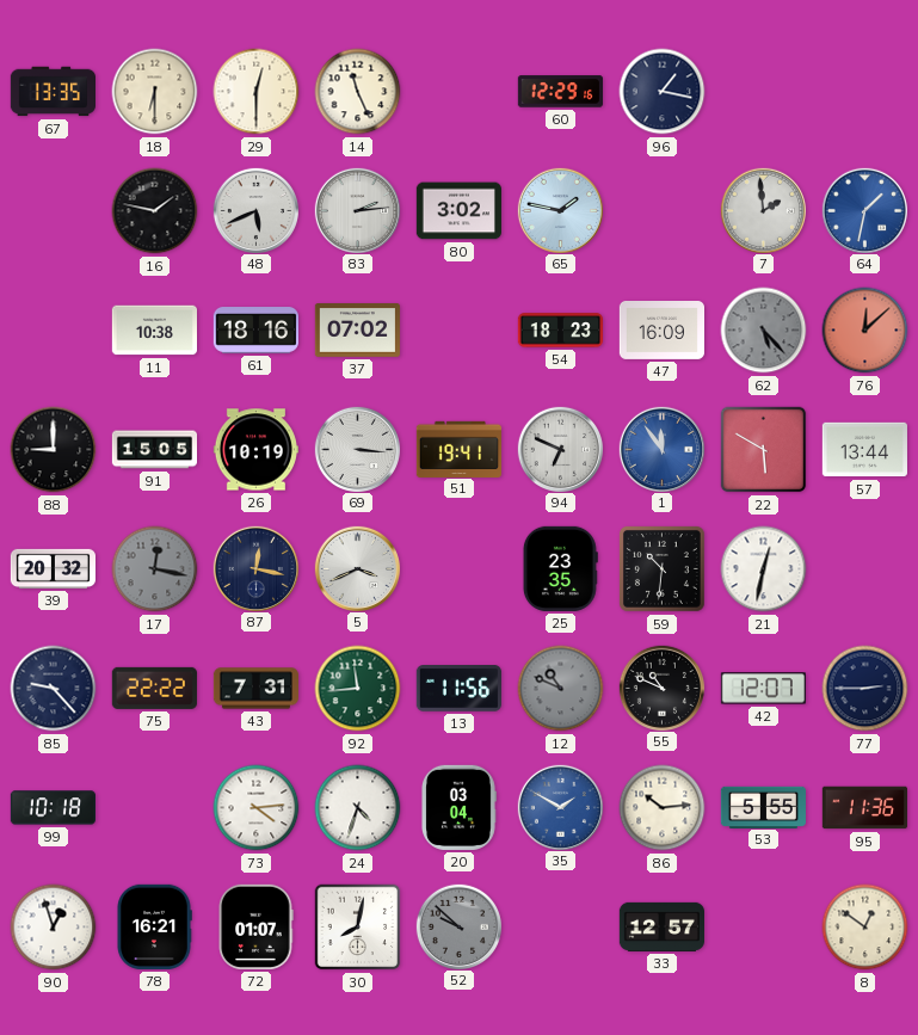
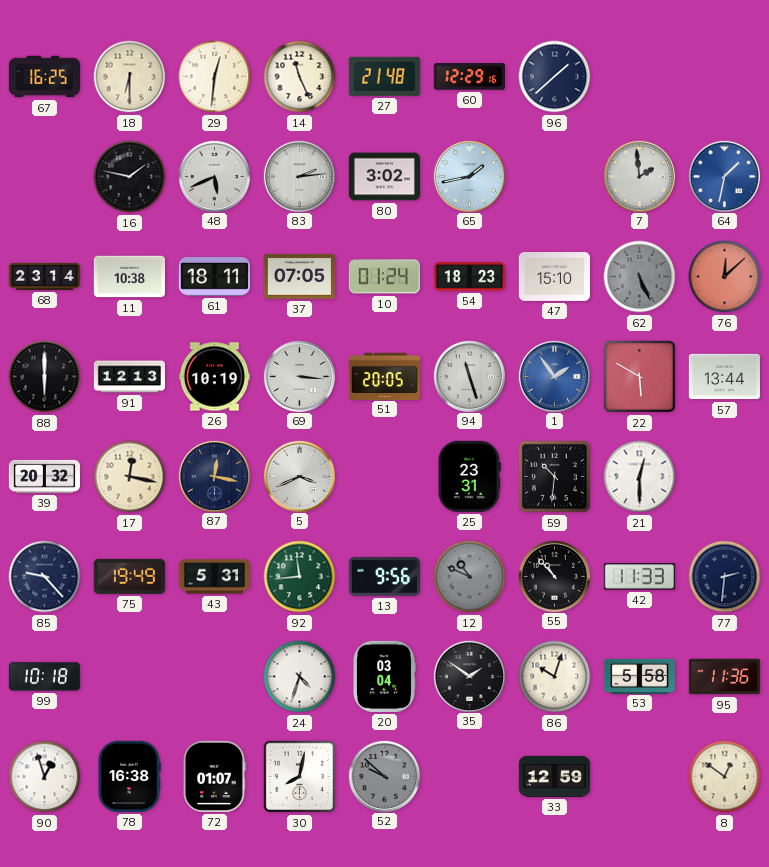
67: 13:35 -> 16:25 (44, 77)
29: 12:30 -> 12:31 (215, 77)
27: none -> 21:48 (384, 76)
96: 1:17 -> 1:38 (555, 77)
65: 1:47 -> 1:43 (469, 176)
68: none -> 23:14 (44, 276)
61: 18:16 -> 18:11 (214, 277)
37: 07:02 -> 07:05 (299, 277)
10: none -> 01:24 (384, 277)
47: 16:09 -> 15:10 (554, 277)
62: 5:23 -> 5:26 (640, 277)
88: 9:00 -> 6:00 (45, 377)
91: 15:05 -> 12:13 (129, 377)
51: 19:41 -> 20:05 (384, 376)
94: 6:49 -> 11:27 (469, 376)
1: 11:54 -> 1:54 (554, 376)
17 dial: grey -> cream (130, 477)
25: 23:35 -> 23:31 (469, 476)
21: 12:32 -> 12:30 (640, 477)
75: 22:22 -> 19:49 (129, 576)
43: 7:31 -> 5:31 (214, 577)
13: 11:56 -> 9:56 (384, 577)
55: 10:49 -> 10:53 (554, 576)
42: 12:07 -> 11:33 (639, 577)
77: 2:45 -> 2:31 (725, 577)
73: 4:14 -> none (257, 808)
35: 1:50 -> 1:51 (469, 676)
35 dial: blue -> black (469, 676)
86: 10:14 -> 10:03 (555, 677)
53: 5:55 -> 5:58 (639, 676)
78: 16:21 -> 16:38 (129, 776)
33: 12:57 -> 12:59 (554, 776)
